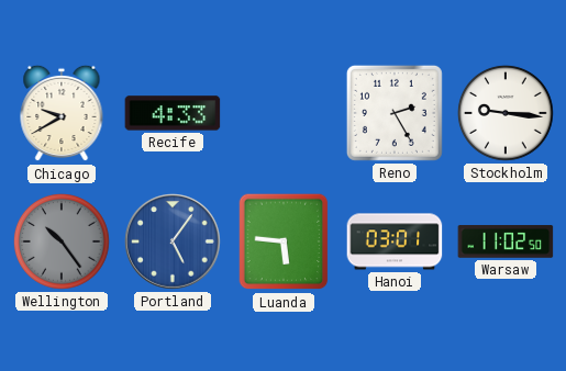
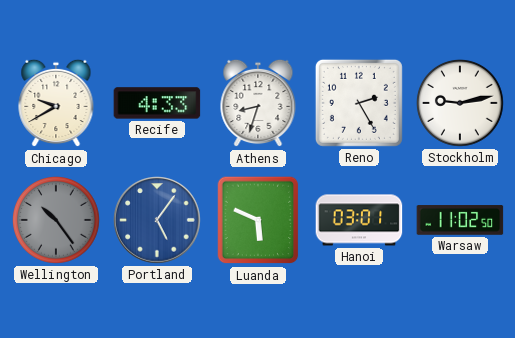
Athens: none -> 8:33 (258, 103)
Stockholm: 9:16 -> 9:13 (460, 103)
Luanda: 5:46 -> 5:49 (258, 220)
